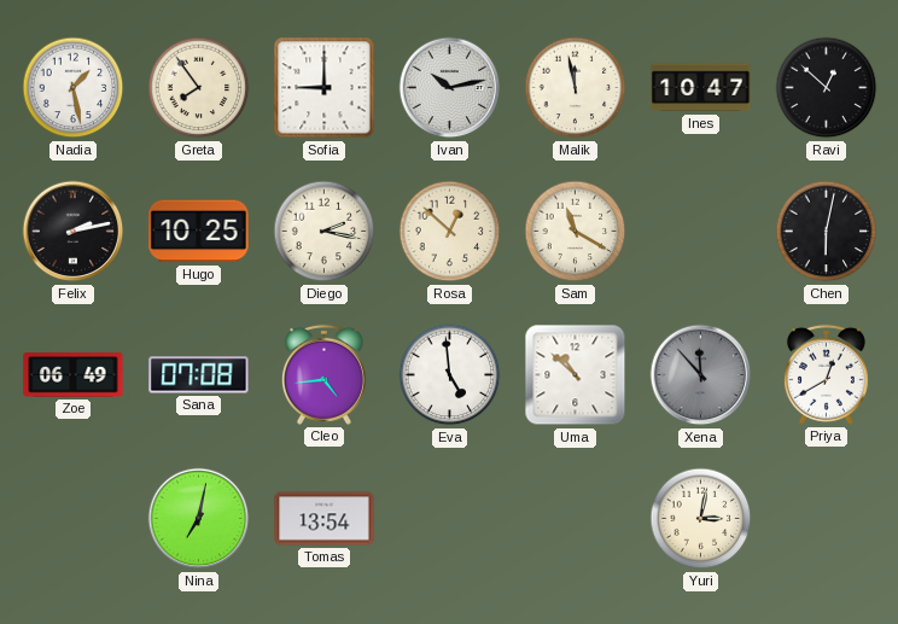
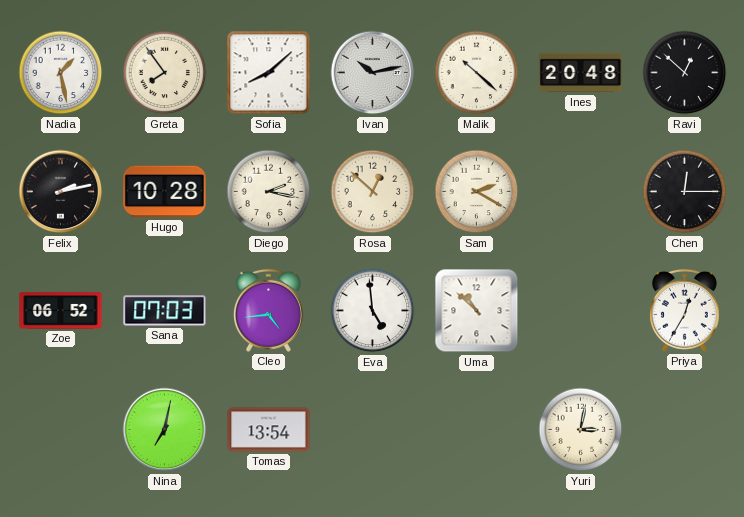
Sofia: 9:00 -> 8:08 (269, 73)
Malik: 11:58 -> 10:22 (477, 73)
Ines: 10:47 -> 20:48 (581, 73)
Hugo: 10:25 -> 10:28 (165, 192)
Sam: 11:20 -> 2:20 (477, 192)
Chen: 6:02 -> 12:15 (685, 192)
Zoe: 06:49 -> 06:52 (61, 311)
Sana: 07:08 -> 07:03 (165, 311)
Xena: 11:53 -> none (701, 375)
Priya: 12:40 -> 12:35 (684, 310)
